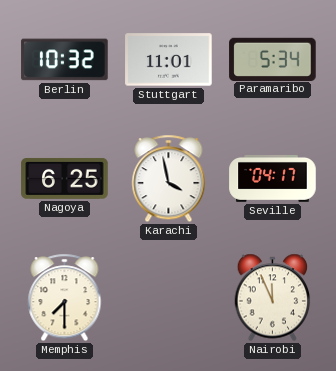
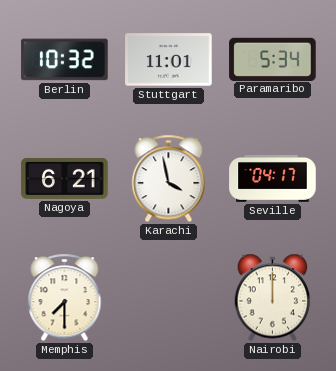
Nagoya: 6:25 -> 6:21 (65, 178)
Nairobi: 11:56 -> 12:00 (273, 298)
